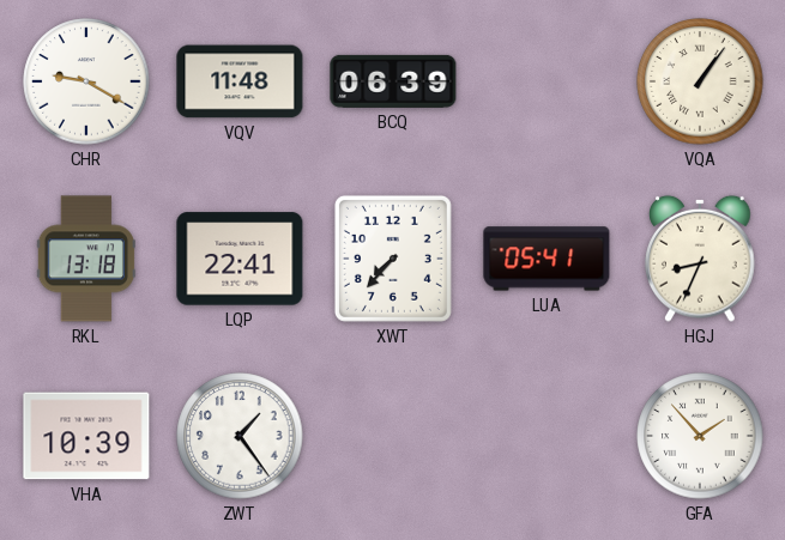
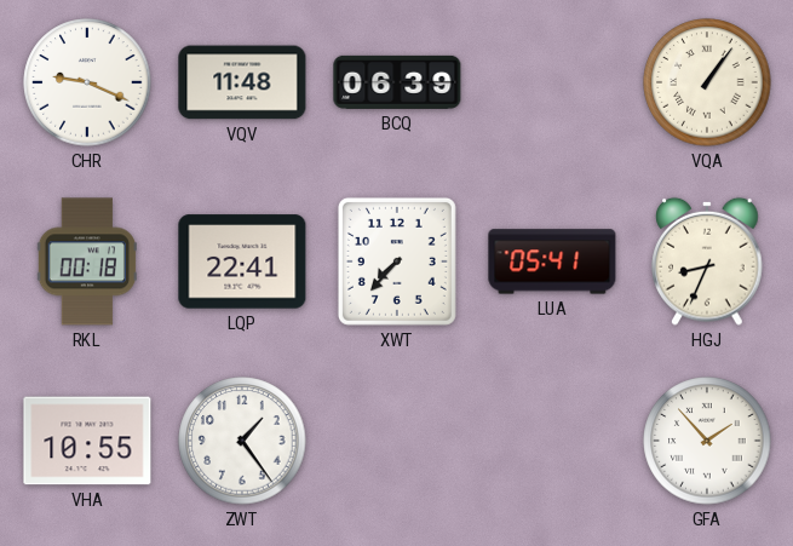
CHR: 9:20 -> 9:19 (87, 82)
RKL: 13:18 -> 00:18 (87, 261)
VHA: 10:39 -> 10:55 (87, 441)
